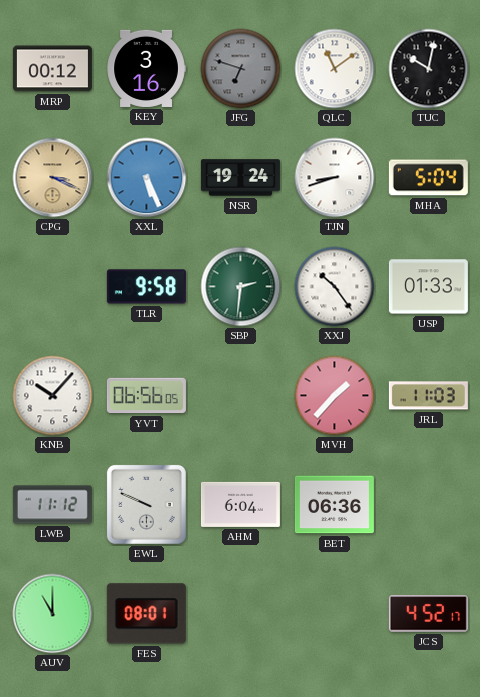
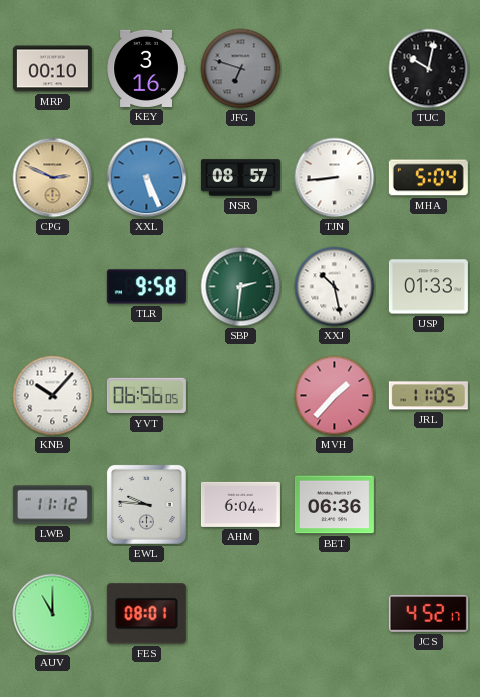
MRP: 00:12 -> 00:10 (52, 69)
QLC: 11:09 -> none (335, 69)
CPG: 3:19 -> 2:49 (53, 178)
NSR: 19:24 -> 08:57 (240, 178)
TJN: 8:42 -> 8:44 (335, 178)
XXJ: 10:24 -> 10:28 (335, 287)
JRL: 11:03 -> 11:05 (428, 396)
EWL: 9:49 -> 9:46 (146, 504)
